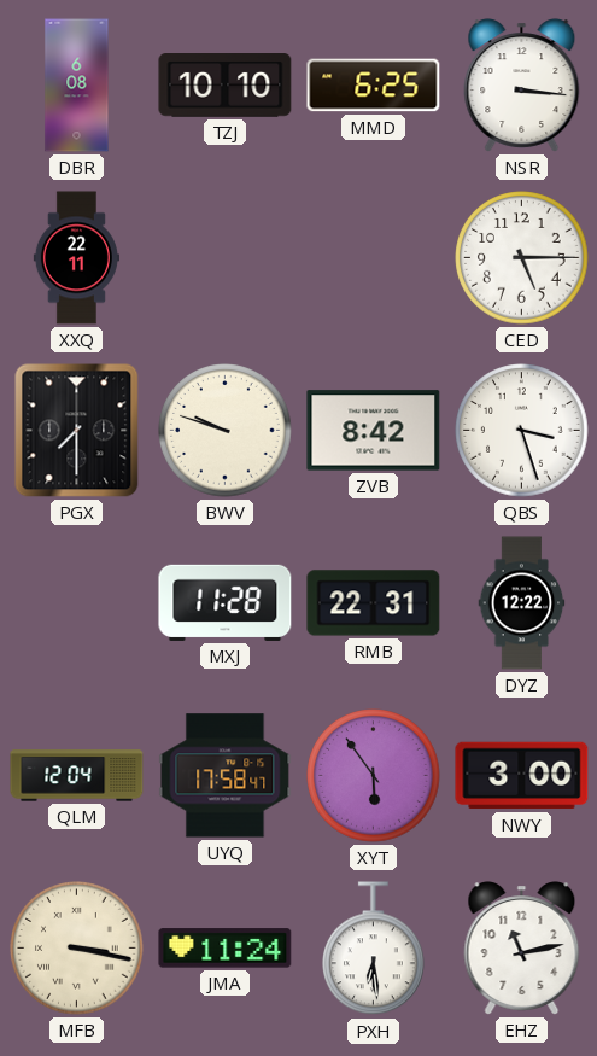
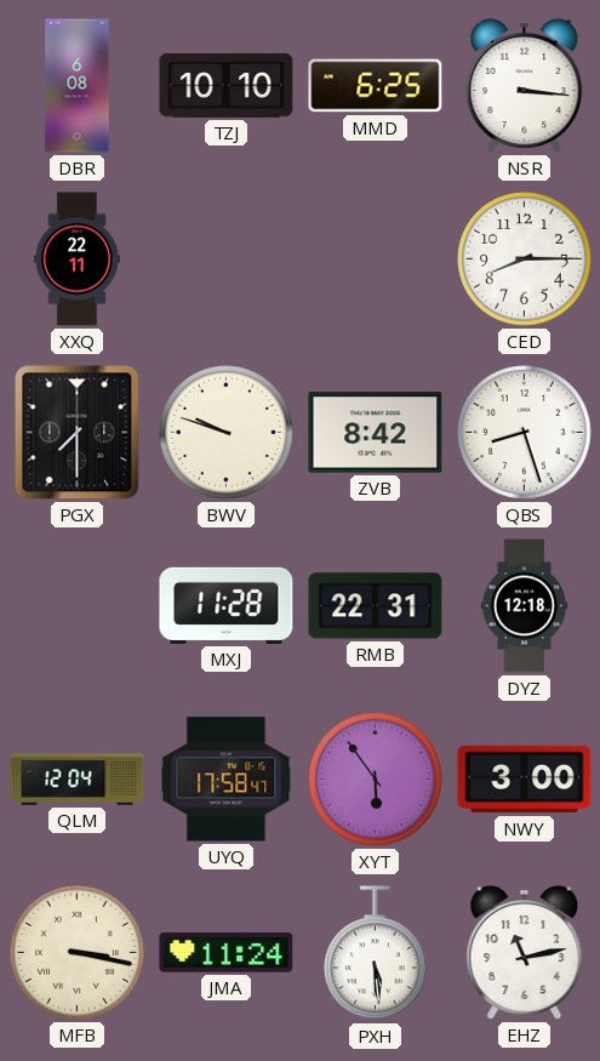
CED: 5:15 -> 8:15 (525, 259)
QBS: 3:27 -> 8:27 (525, 433)
DYZ: 12:22 -> 12:18 (525, 606)
PXH: 6:29 -> 5:29 (376, 953)
